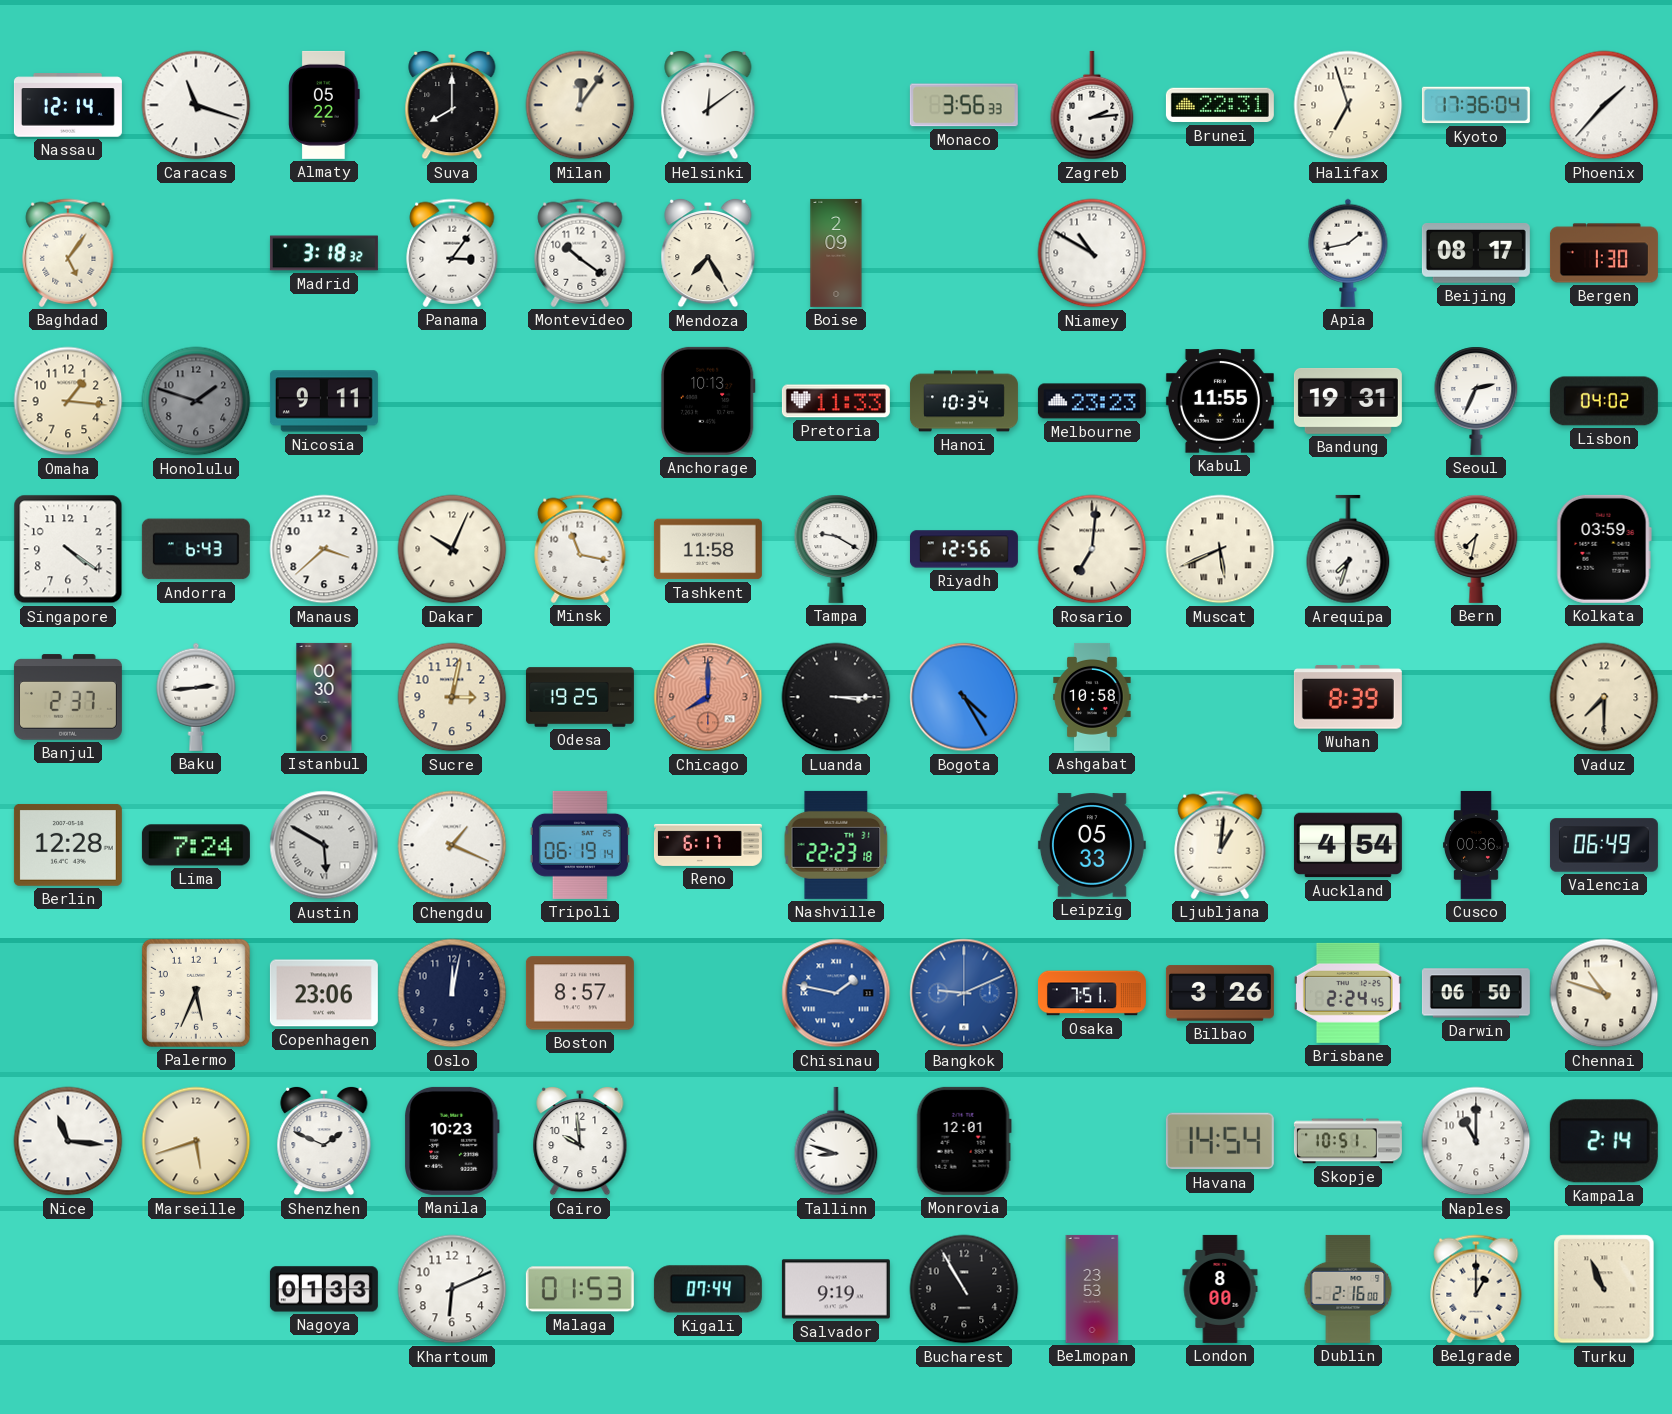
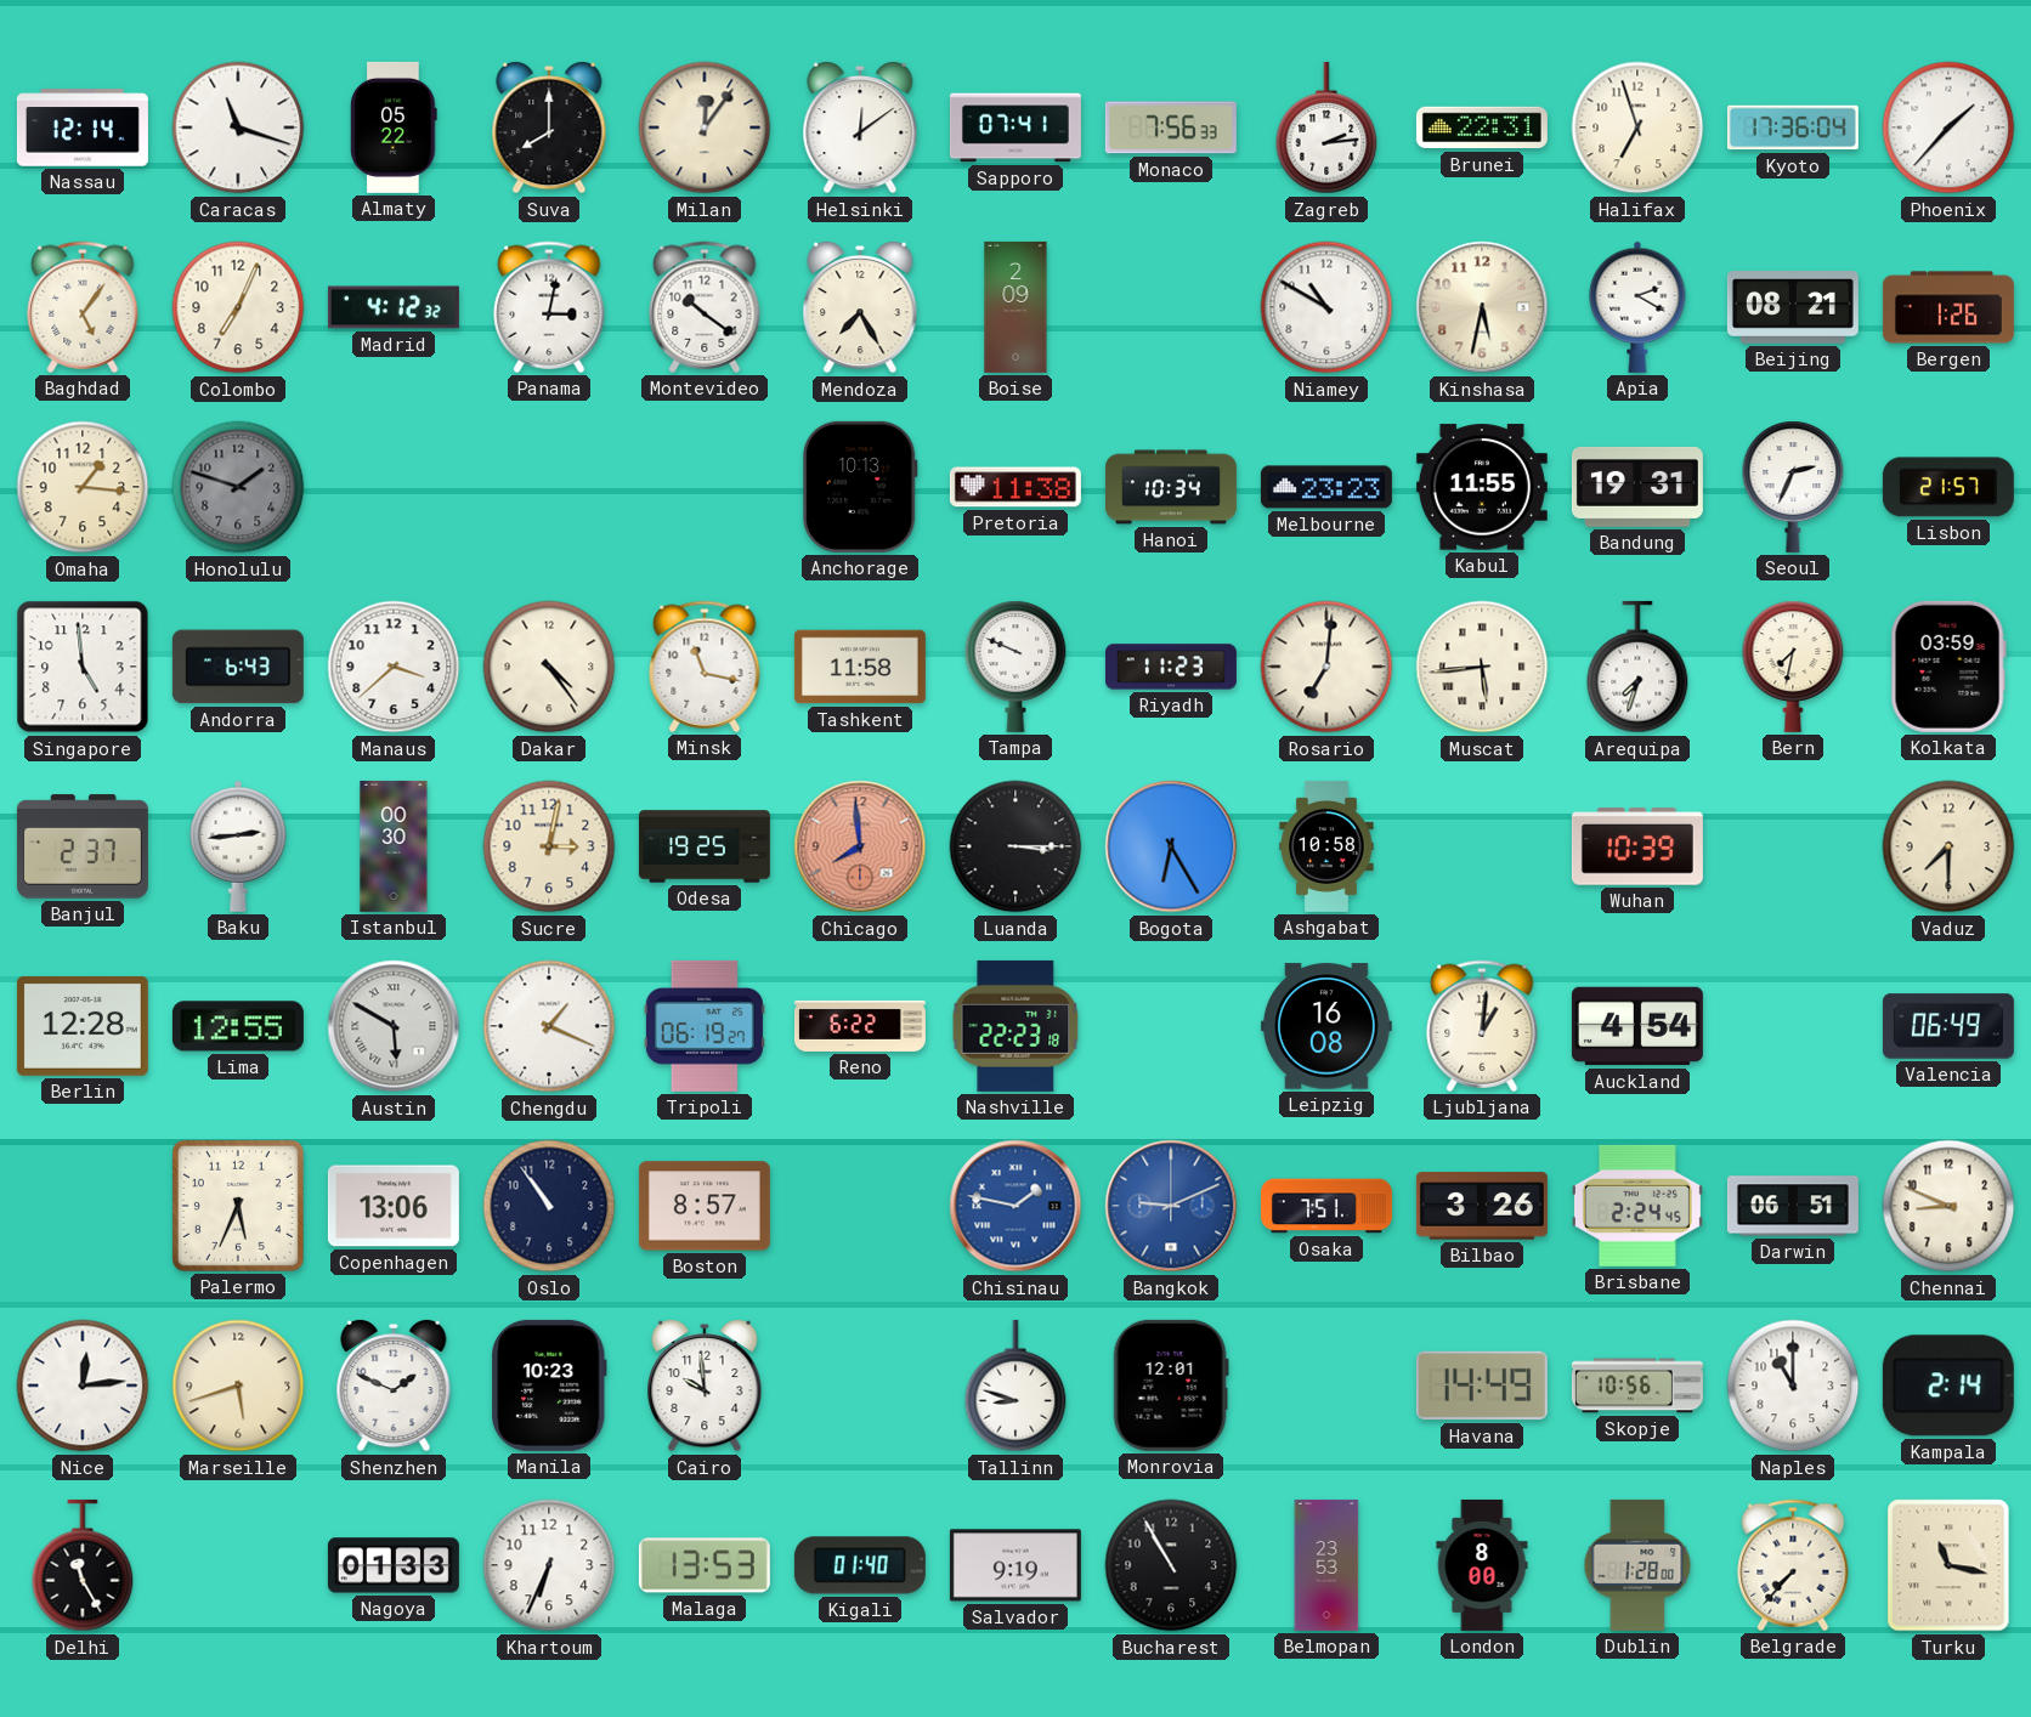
Sapporo: none -> 07:41 (1016, 127)
Monaco: 3:56 -> 7:56 (1171, 127)
Colombo: none -> 7:04 (238, 307)
Madrid: 3:18 -> 4:12 (394, 307)
Panama: 3:06 -> 3:02 (549, 307)
Kinshasa: none -> 5:32 (1482, 307)
Apia: 1:43 -> 2:20 (1637, 307)
Beijing: 08:17 -> 08:21 (1793, 308)
Bergen: 1:30 -> 1:26 (1948, 307)
Nicosia: 9:11 -> none (324, 401)
Pretoria: 11:33 -> 11:38 (1016, 487)
Lisbon: 04:02 -> 21:57 (1948, 487)
Singapore: 4:21 -> 4:59 (83, 667)
Dakar: 10:04 -> 4:24 (549, 667)
Tampa: 9:20 -> 9:49 (1016, 667)
Riyadh: 12:56 -> 11:23 (1171, 667)
Muscat: 5:41 -> 5:44 (1482, 667)
Chicago: 8:00 -> 7:59 (860, 846)
Bogota: 4:25 -> 6:25 (1171, 846)
Wuhan: 8:39 -> 10:39 (1637, 846)
Lima: 7:24 -> 12:55 (238, 1026)
Tripoli: 06:19:14 -> 06:19:27 (705, 1026)
Reno: 6:17 -> 6:22 (860, 1026)
Leipzig: 05:33 -> 16:08 (1326, 1026)
Cusco: 00:36 -> none (1476, 845)
Copenhagen: 23:06 -> 13:06 (394, 1206)
Oslo: 12:02 -> 10:54 (549, 1206)
Darwin: 06:50 -> 06:51 (1793, 1206)
Chennai: 10:48 -> 8:49 (1948, 1206)
Nice: 11:16 -> 12:14 (83, 1385)
Havana: 14:54 -> 14:49 (1482, 1385)
Skopje: 10:51 -> 10:56 (1637, 1385)
Delhi: none -> 11:25 (83, 1565)
Khartoum: 6:11 -> 6:34 (549, 1565)
Malaga: 01:53 -> 13:53 (705, 1565)
Kigali: 07:44 -> 01:40 (860, 1565)
Dublin: 2:16 -> 1:28 (1637, 1565)
Belgrade: 1:00 -> 7:37 (1793, 1565)
Turku: 10:56 -> 11:17 (1948, 1565)
